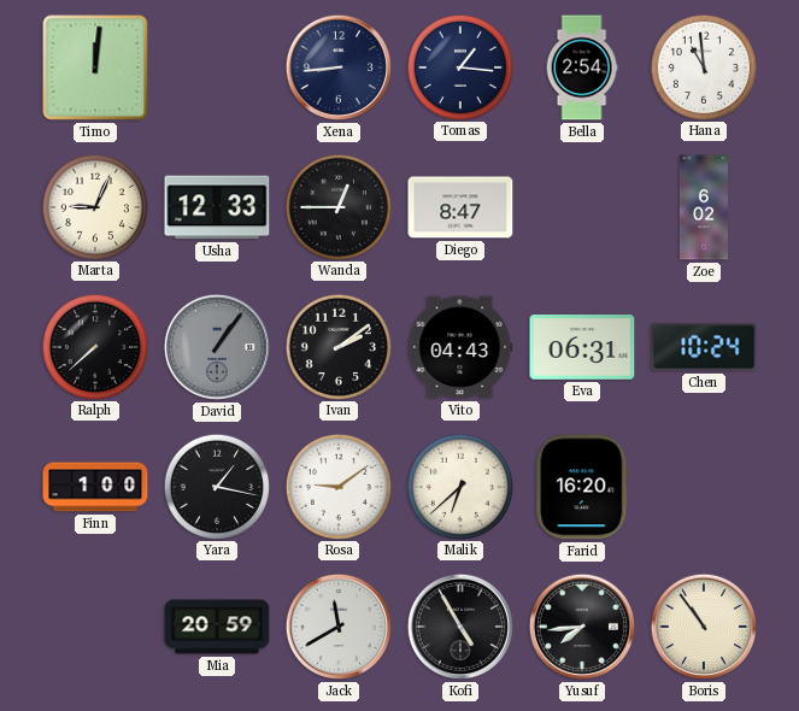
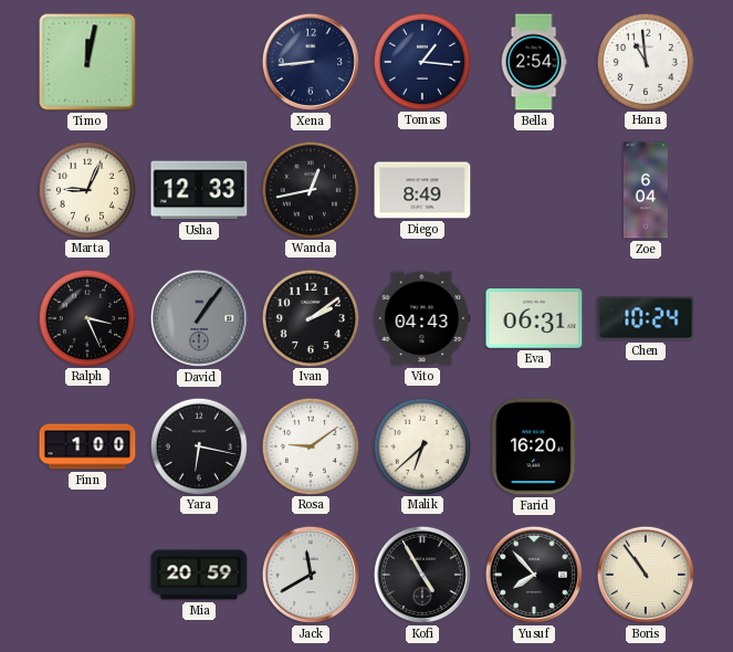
Timo: 12:01 -> 12:02 (87, 62)
Wanda: 12:45 -> 12:43 (310, 189)
Diego: 8:47 -> 8:49 (422, 190)
Zoe: 6:02 -> 6:04 (646, 190)
Ralph: 7:38 -> 3:26 (86, 317)
Yara: 1:17 -> 6:17 (198, 445)
Yusuf: 7:44 -> 7:53 (534, 575)
